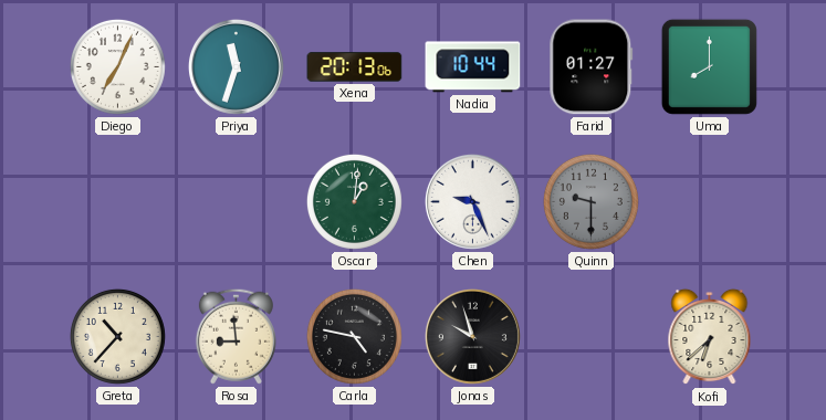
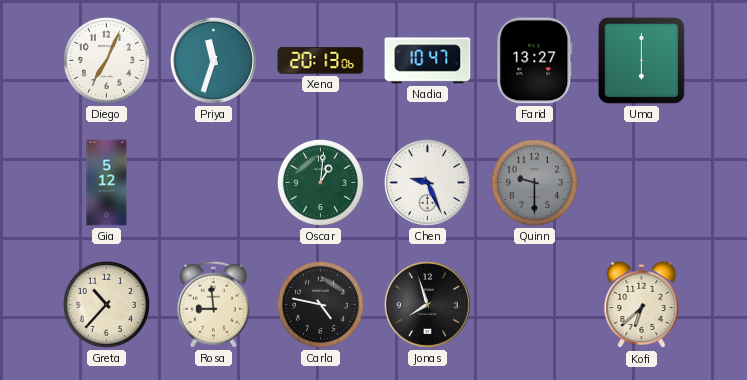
Nadia: 10:44 -> 10:47 (428, 61)
Farid: 01:27 -> 13:27 (535, 61)
Uma: 8:00 -> 6:00 (641, 60)
Gia: none -> 5:12 (107, 183)
Jonas: 9:57 -> 7:57 (427, 304)
